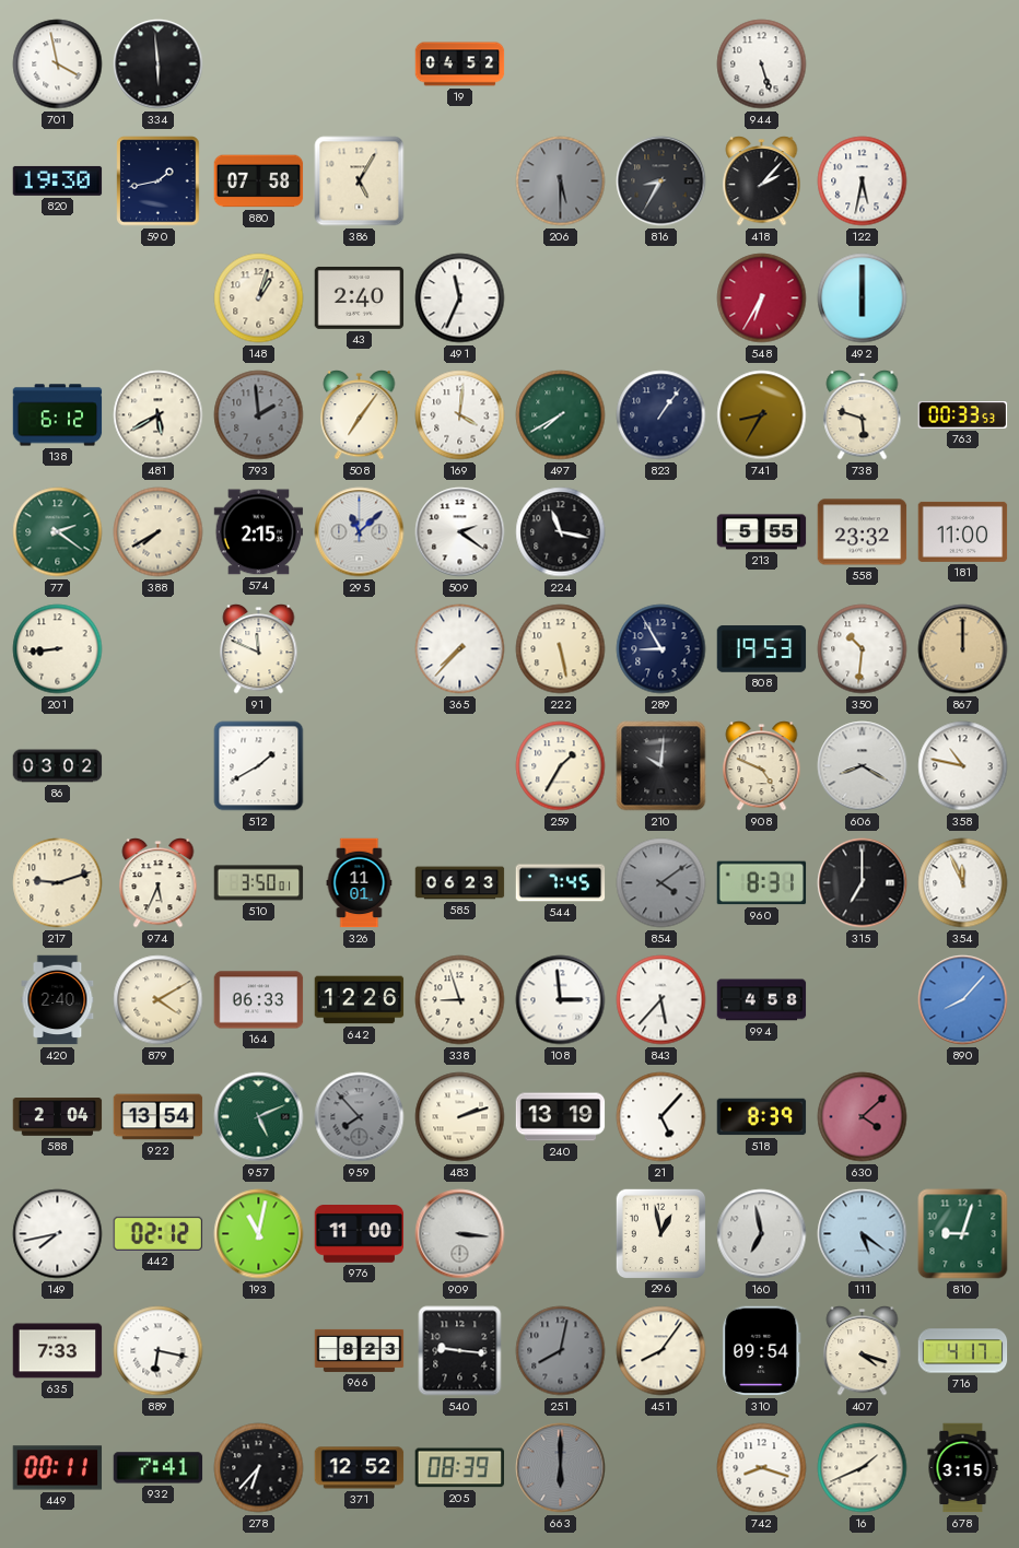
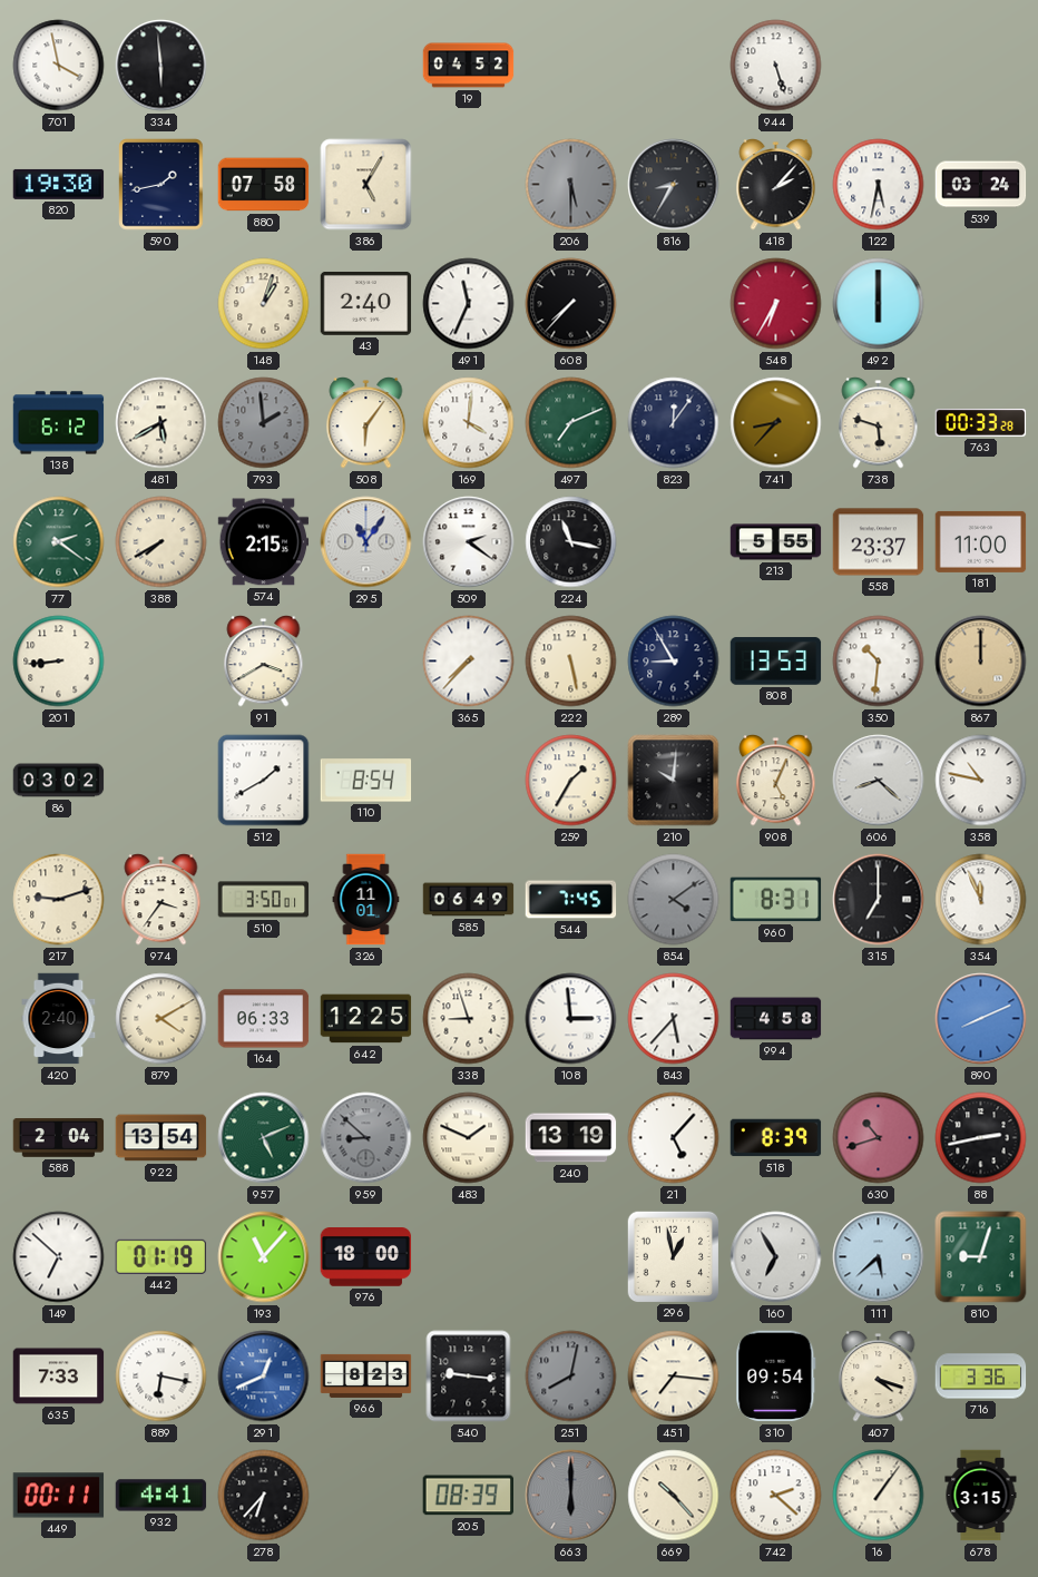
539: none -> 03:24 (981, 185)
608: none -> 7:37 (571, 304)
508: 7:06 -> 6:06 (366, 423)
497: 7:40 -> 7:11 (571, 423)
823: 1:06 -> 12:06 (674, 423)
741: 8:35 -> 8:37 (776, 423)
763: 00:33:53 -> 00:33:28 (981, 423)
295: 11:08 -> 11:06 (366, 542)
558: 23:32 -> 23:37 (879, 542)
91: 11:49 -> 3:40 (264, 662)
808: 19:53 -> 13:53 (776, 662)
110: none -> 8:54 (366, 781)
908: 4:49 -> 5:04 (776, 781)
606: 8:20 -> 8:22 (879, 781)
974: 5:34 -> 3:36 (161, 900)
585: 06:23 -> 06:49 (469, 900)
642: 12:26 -> 12:25 (366, 1019)
890: 8:07 -> 8:11 (981, 1019)
959: 7:53 -> 8:52 (366, 1138)
483: 2:12 -> 1:49 (469, 1138)
630: 4:08 -> 10:42 (879, 1138)
88: none -> 2:43 (981, 1138)
149: 7:43 -> 6:52 (59, 1257)
442: 02:12 -> 01:19 (161, 1256)
193: 11:02 -> 11:07 (264, 1257)
976: 11:00 -> 18:00 (366, 1257)
909: 3:16 -> none (460, 1234)
160: 6:58 -> 6:55 (776, 1257)
111: 5:21 -> 5:38 (879, 1257)
291: none -> 12:41 (264, 1377)
451: 8:06 -> 7:16 (674, 1377)
716: 4:17 -> 3:36 (981, 1377)
932: 7:41 -> 4:41 (161, 1496)
371: 12:52 -> none (360, 1468)
669: none -> 10:23 (674, 1496)
742: 8:18 -> 2:22 (776, 1496)
16: 1:41 -> 1:06 (879, 1496)
